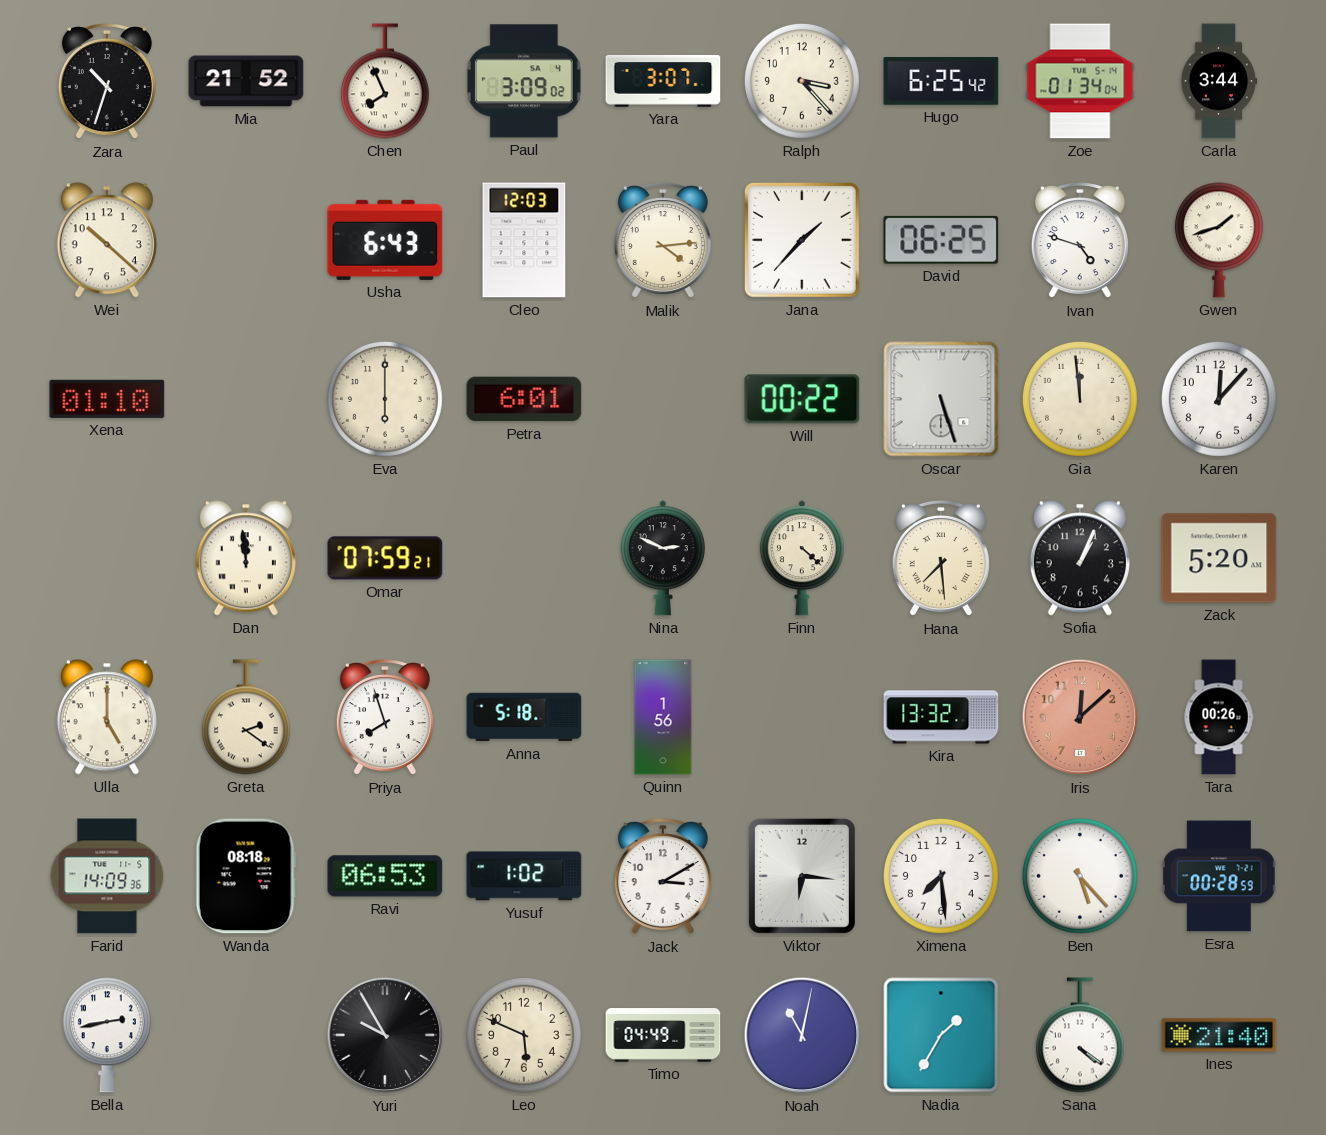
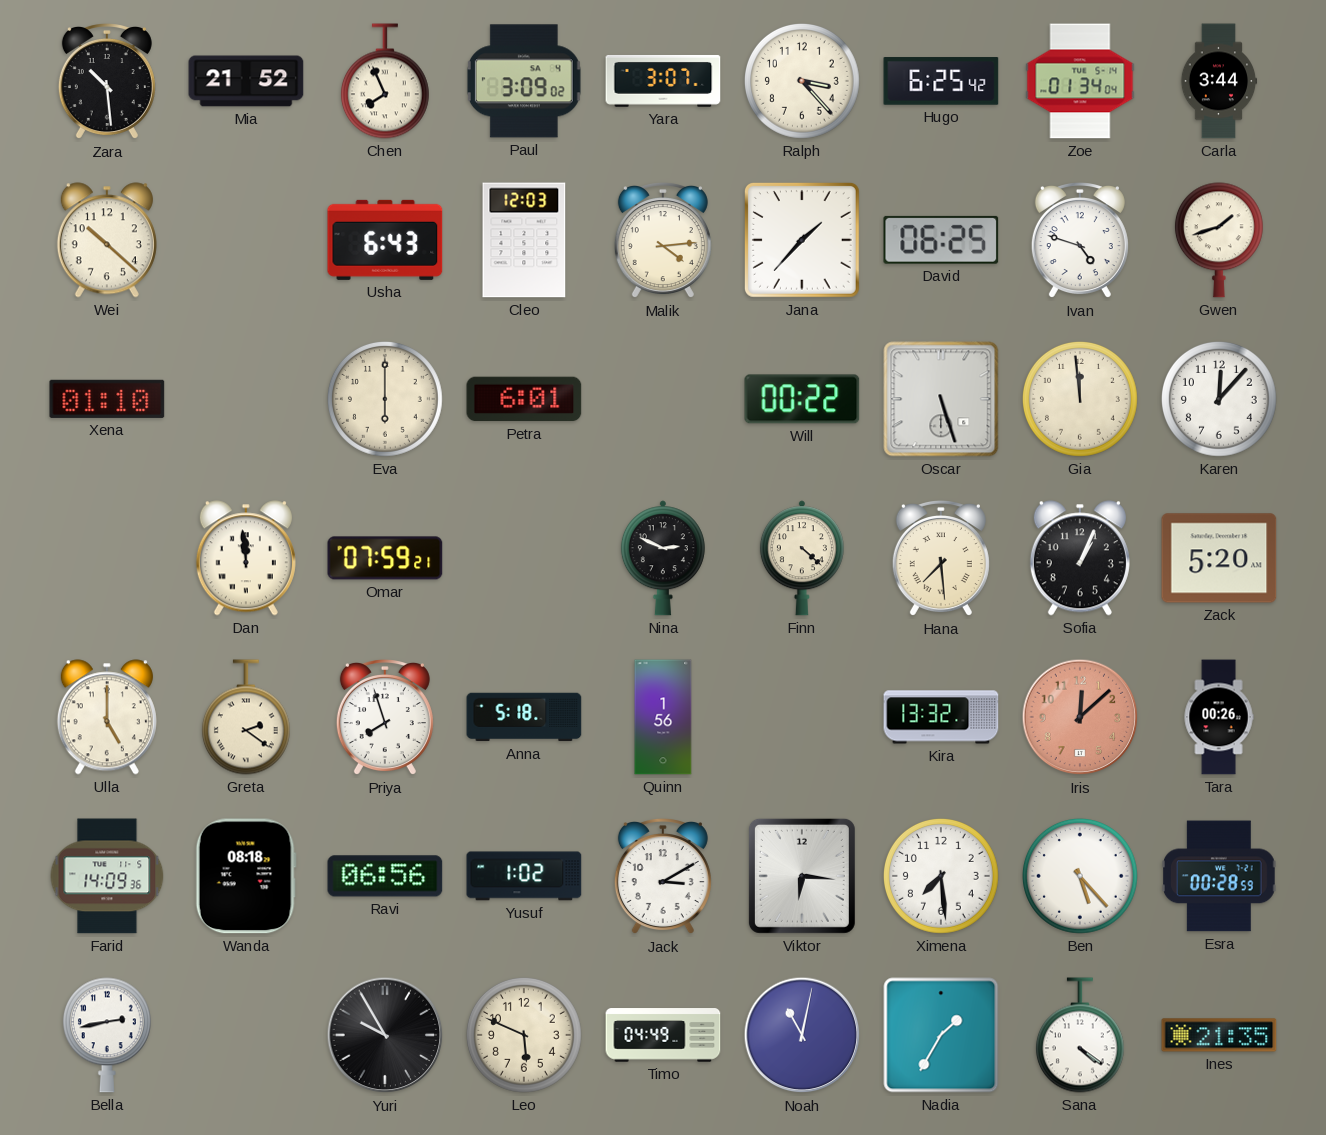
Zara: 10:33 -> 10:29 (107, 82)
Ravi: 06:53 -> 06:56 (385, 876)
Ines: 21:40 -> 21:35 (1219, 1035)
